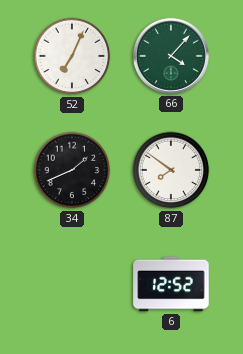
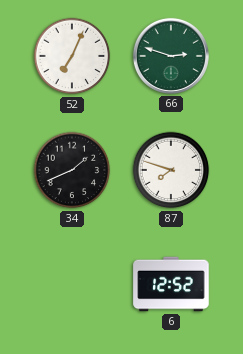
66: 4:07 -> 2:48 (171, 56)
87: 7:51 -> 7:48 (171, 170)
